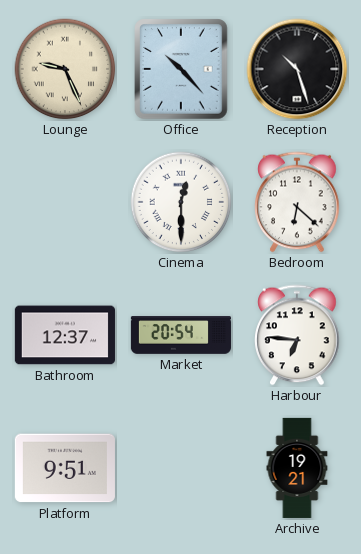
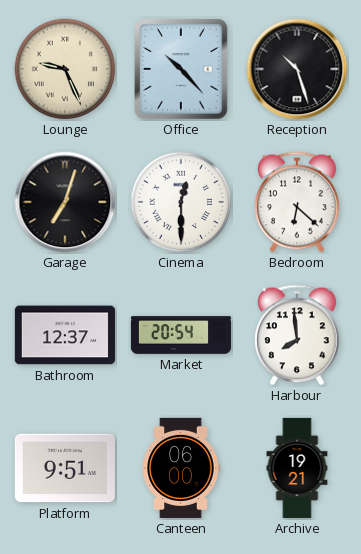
Garage: none -> 7:03 (65, 202)
Harbour: 6:46 -> 7:59 (297, 335)
Canteen: none -> 06:00 (181, 468)
